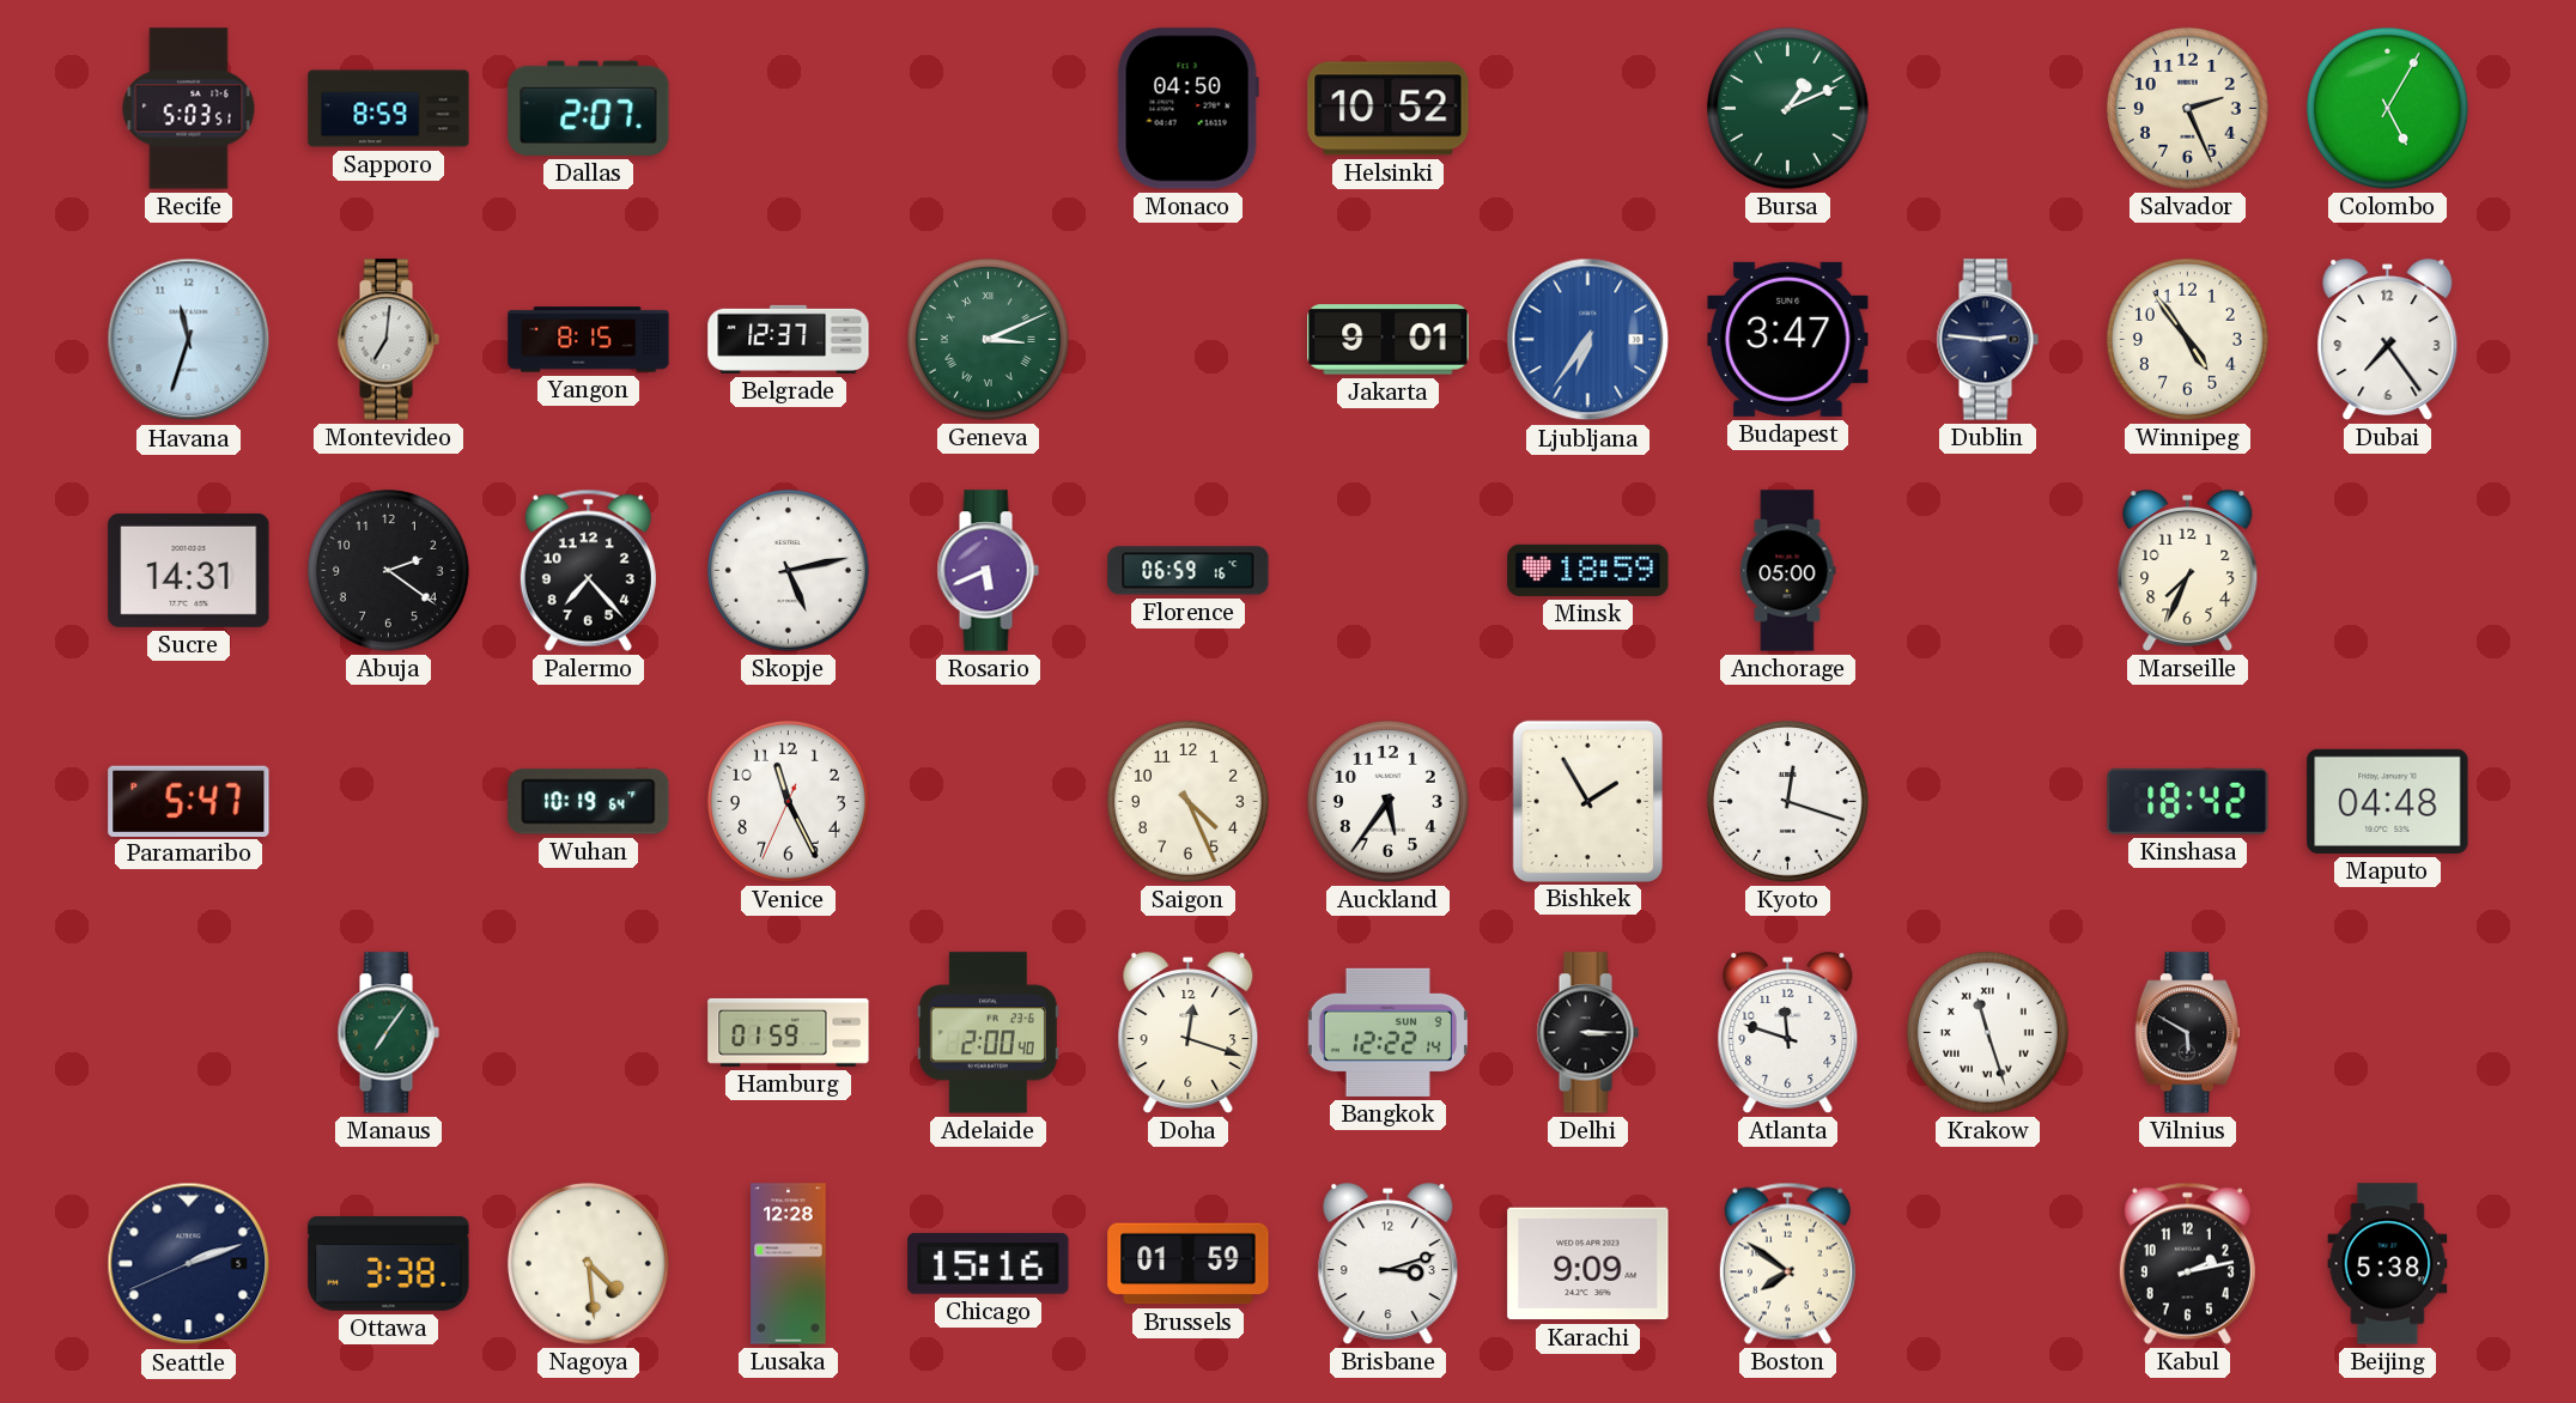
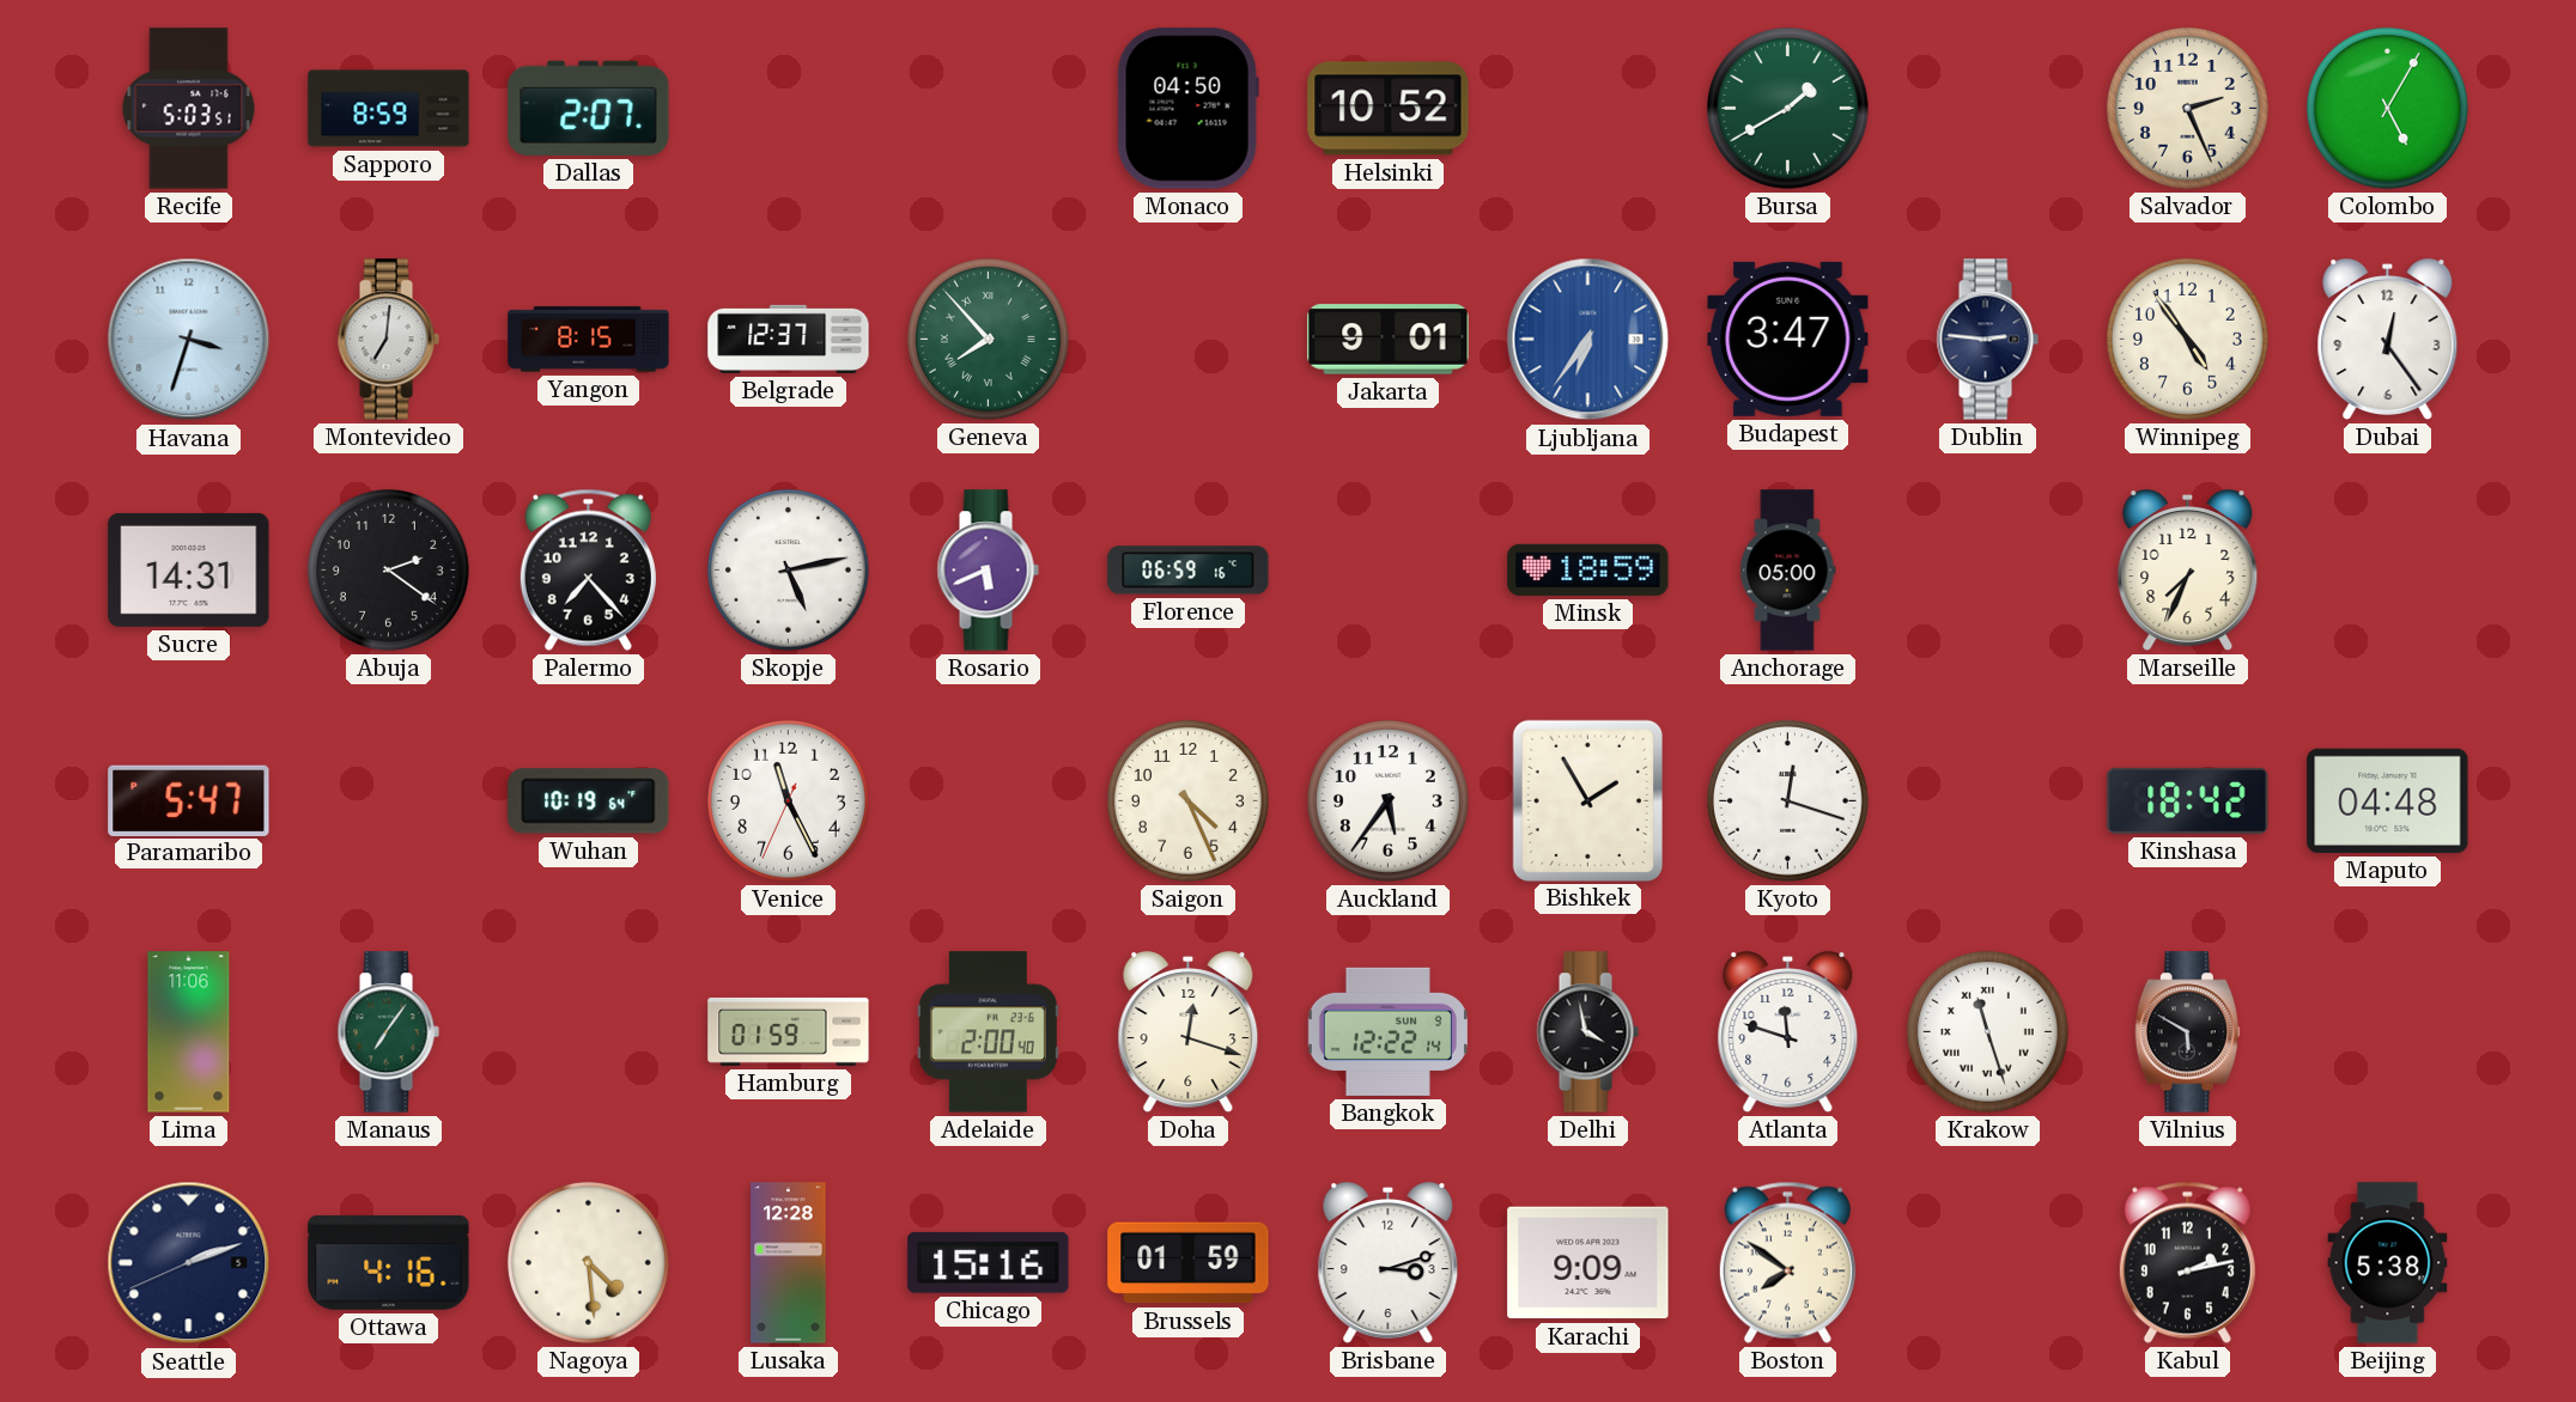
Bursa: 1:11 -> 1:40 (1788, 109)
Havana: 11:33 -> 3:33 (189, 340)
Geneva: 3:11 -> 7:53 (989, 340)
Dubai: 7:24 -> 12:24 (2388, 340)
Lima: none -> 11:06 (189, 1032)
Delhi: 3:15 -> 3:58 (1587, 1032)
Ottawa: 3:38 -> 4:16 (389, 1262)
